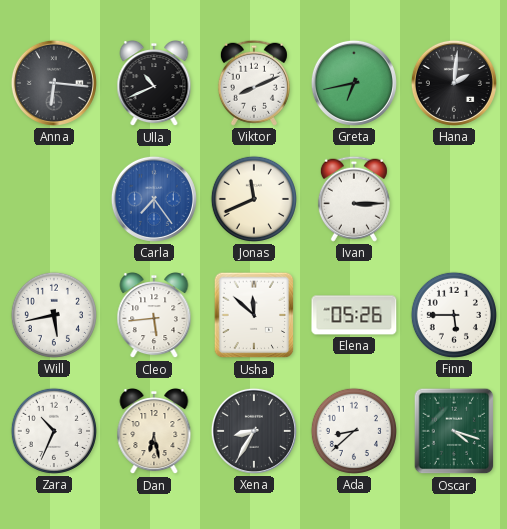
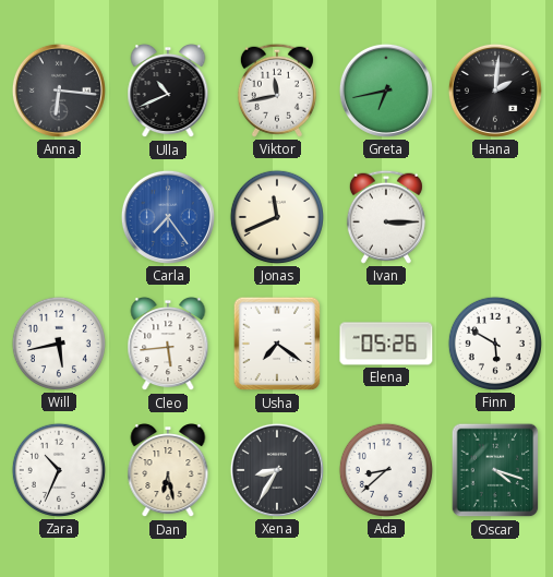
Viktor: 8:11 -> 11:43 (277, 91)
Usha: 11:52 -> 7:21 (277, 344)
Finn: 5:45 -> 5:50 (495, 344)
